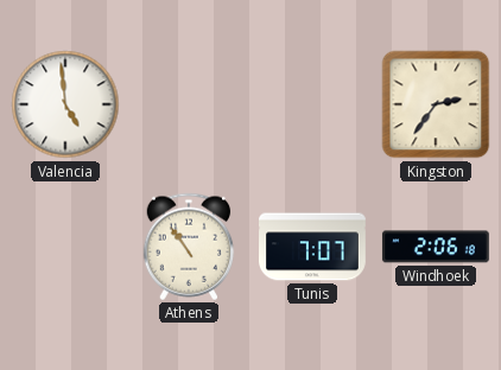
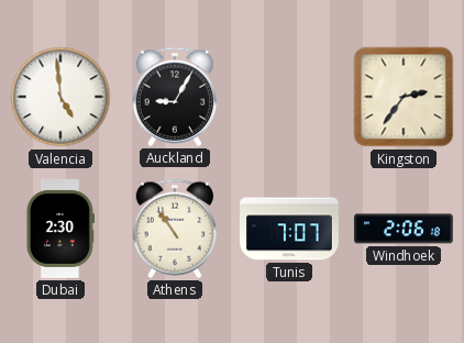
Auckland: none -> 9:05 (175, 97)
Dubai: none -> 2:30 (60, 229)
